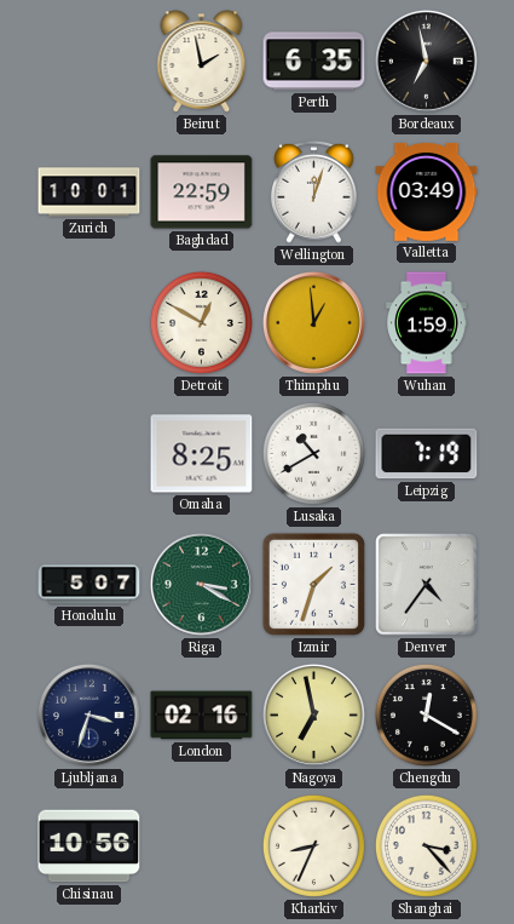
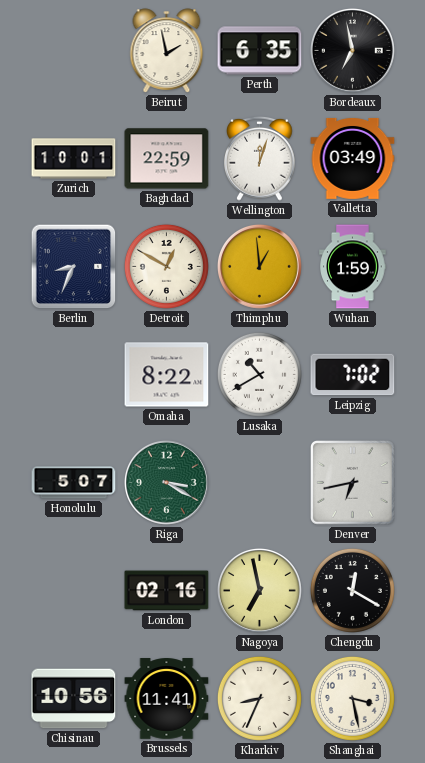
Berlin: none -> 8:34 (74, 267)
Omaha: 8:25 -> 8:22 (167, 375)
Leipzig: 7:19 -> 7:02 (353, 375)
Izmir: 1:33 -> none (313, 584)
Denver: 4:36 -> 6:43 (353, 483)
Ljubljana: 3:33 -> none (88, 714)
Brussels: none -> 11:41 (167, 699)
Shanghai: 3:23 -> 3:28 (352, 698)
